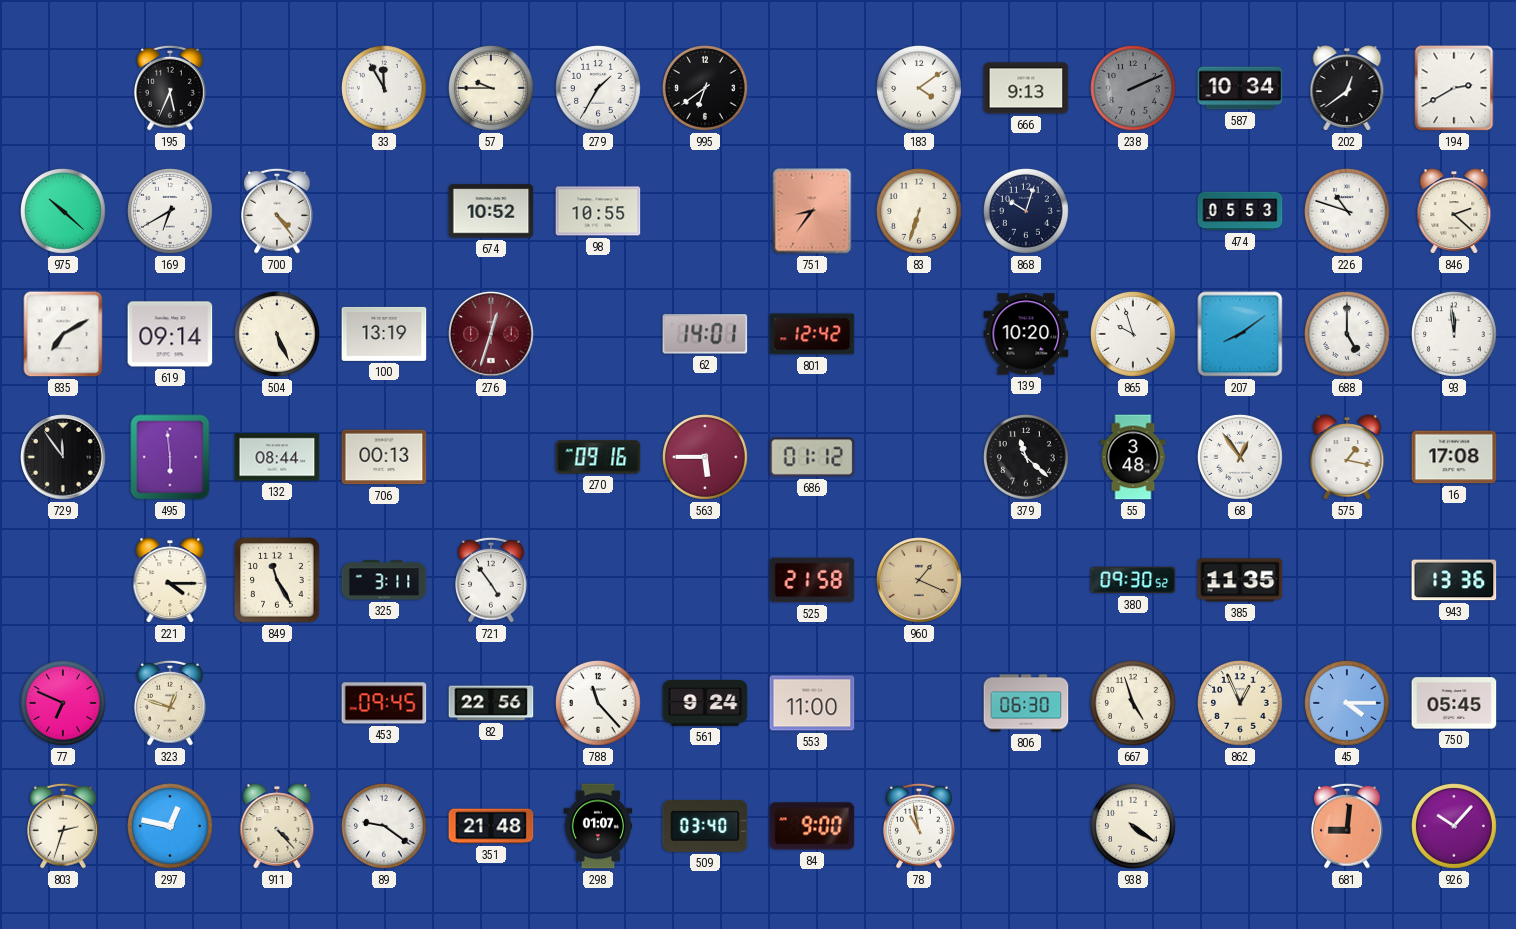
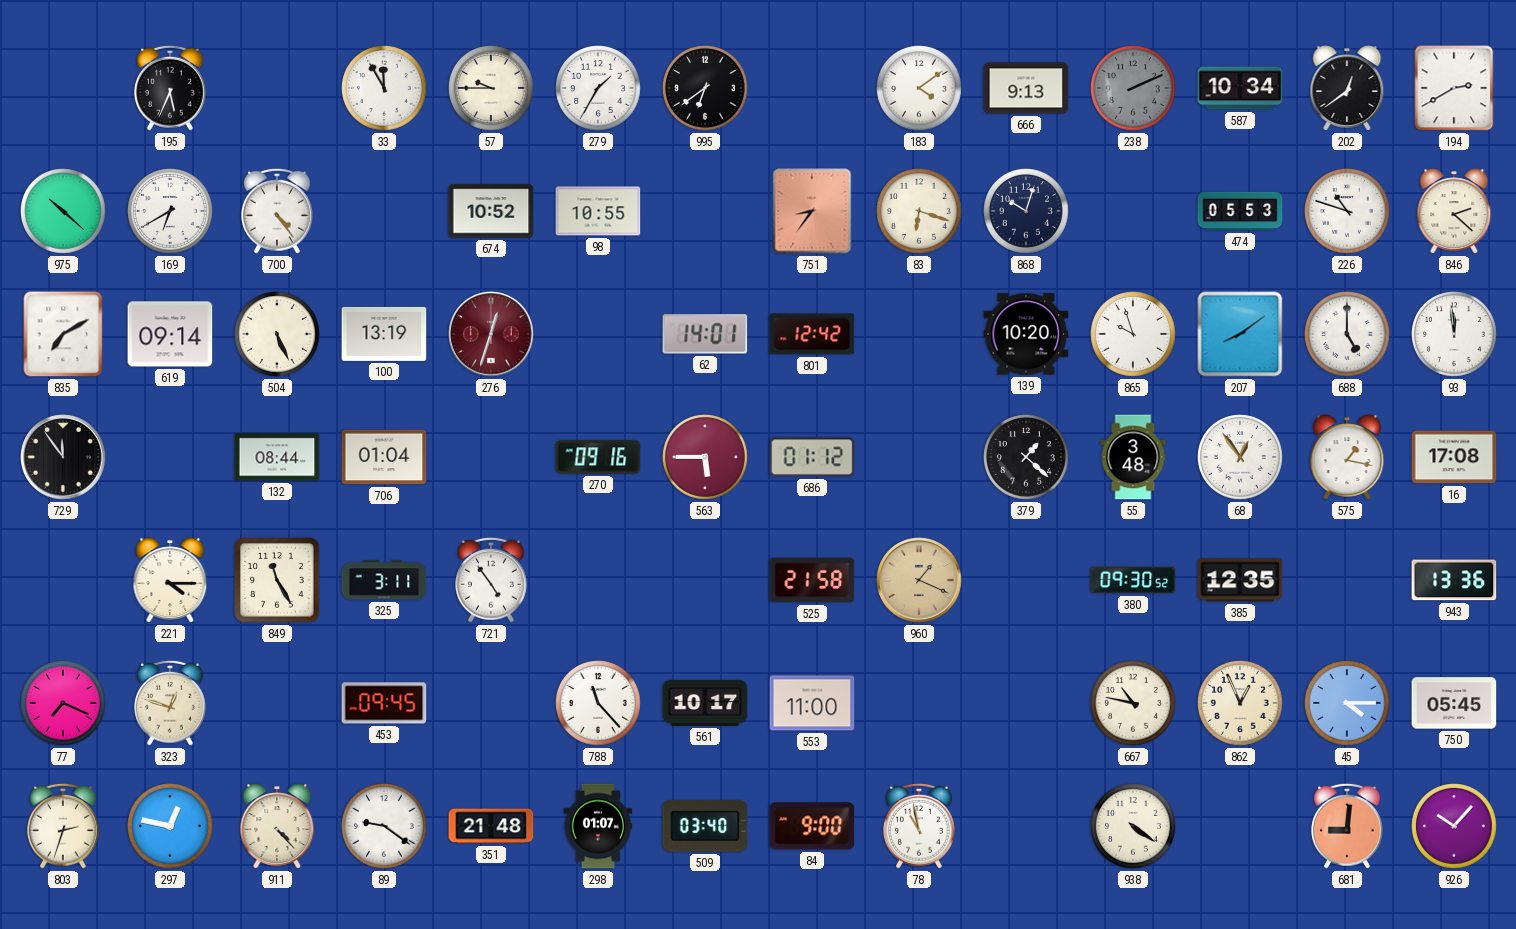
83: 6:33 -> 6:18 (920, 212)
495: 5:59 -> none (170, 457)
706: 00:13 -> 01:04 (384, 457)
379: 11:22 -> 1:22 (1027, 458)
385: 11:35 -> 12:35 (1240, 580)
77: 6:49 -> 7:19 (64, 704)
82: 22:56 -> none (491, 703)
561: 9:24 -> 10:17 (705, 703)
806: 06:30 -> none (1026, 703)
667: 4:57 -> 10:47 (1134, 704)
